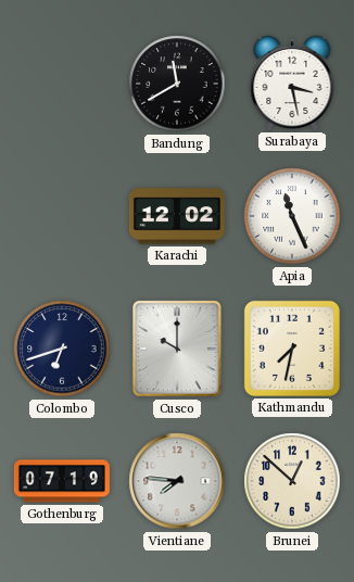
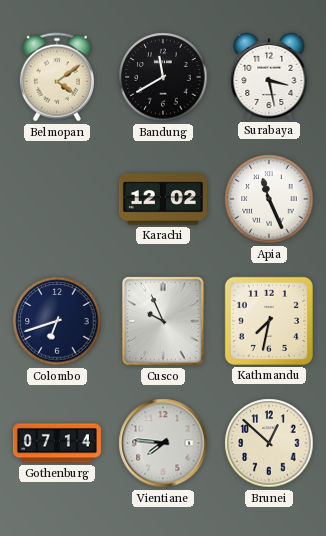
Belmopan: none -> 4:09 (57, 77)
Cusco: 10:00 -> 9:56 (163, 321)
Gothenburg: 07:19 -> 07:14 (57, 443)
